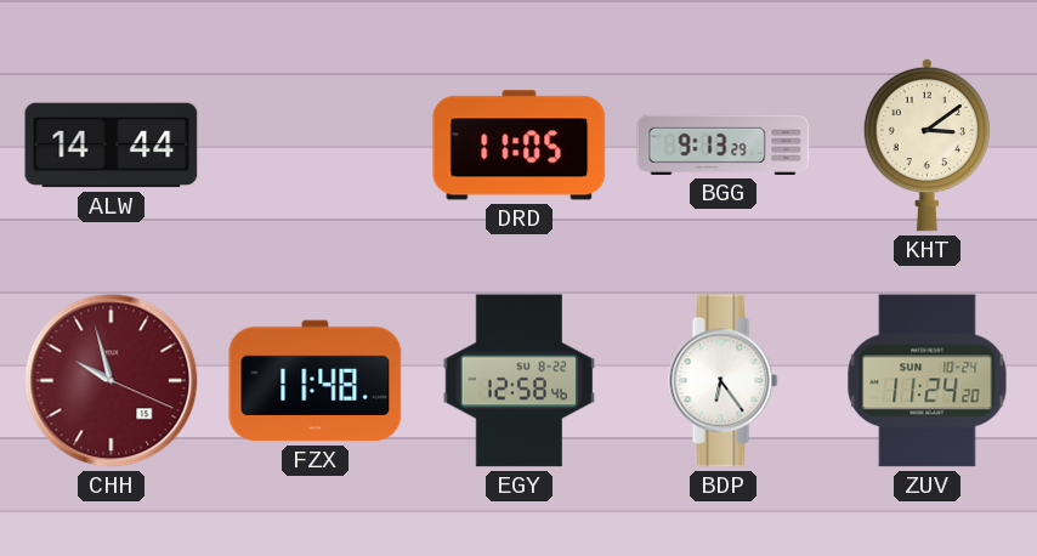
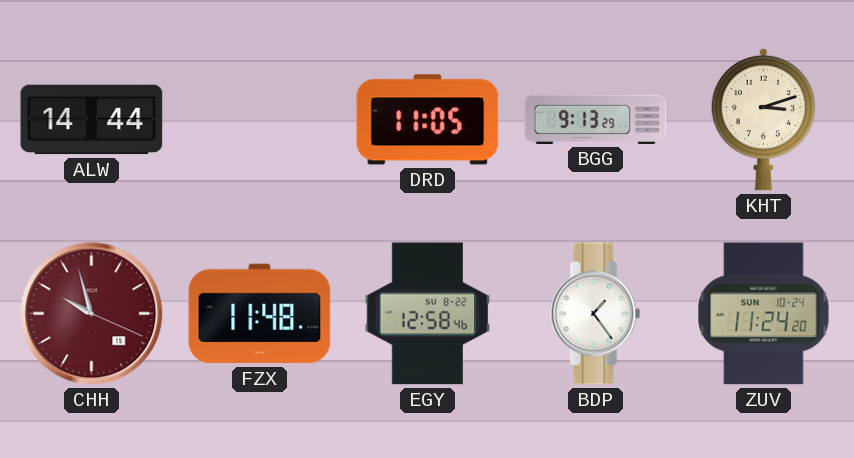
KHT: 3:09 -> 3:12 (763, 119)
BDP: 6:24 -> 1:24 (596, 314)
